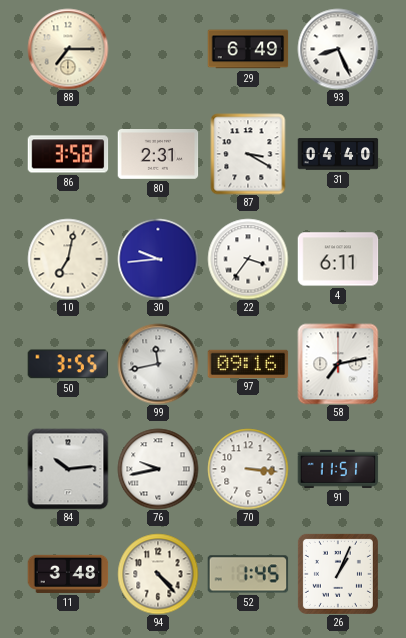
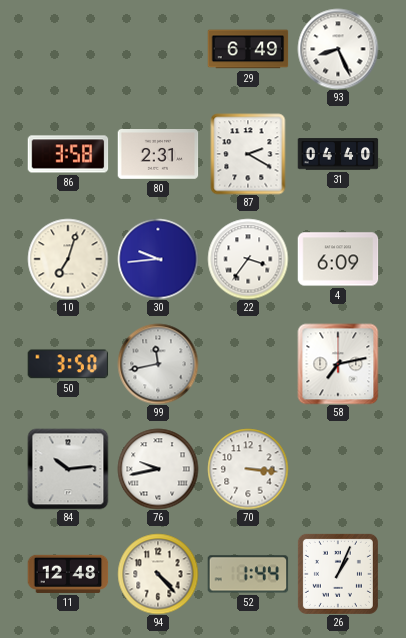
88: 7:15 -> none (68, 49)
87: 3:20 -> 2:20 (248, 154)
10: 7:02 -> 7:03 (68, 259)
4: 6:11 -> 6:09 (338, 259)
50: 3:55 -> 3:50 (68, 364)
97: 09:16 -> none (248, 363)
91: 11:51 -> none (338, 469)
11: 3:48 -> 12:48 (68, 574)
52: 1:45 -> 1:44 (248, 574)
